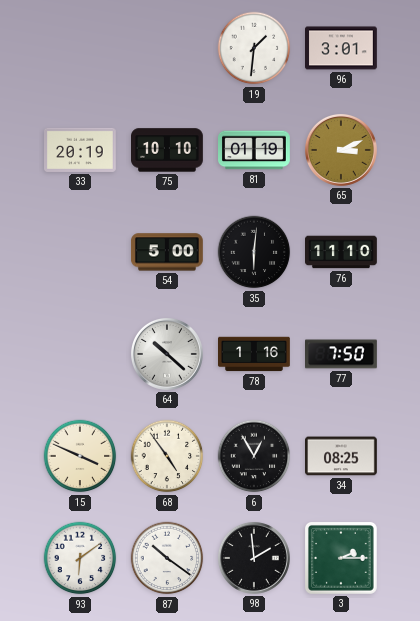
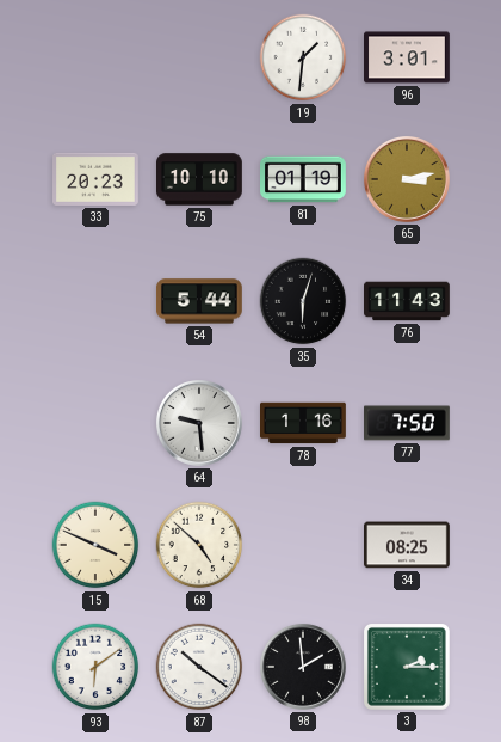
33: 20:19 -> 20:23 (97, 179)
65: 3:11 -> 3:13 (407, 179)
54: 5:00 -> 5:44 (200, 301)
35: 6:01 -> 6:03 (303, 301)
76: 11:10 -> 11:43 (408, 301)
64: 10:22 -> 9:29 (199, 423)
68: 4:54 -> 4:52 (199, 545)
6: 12:55 -> none (254, 456)
